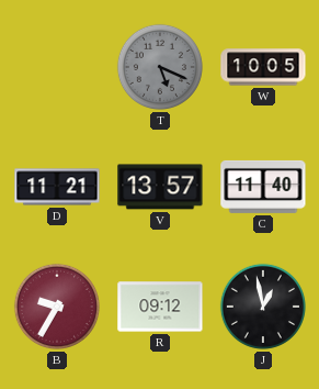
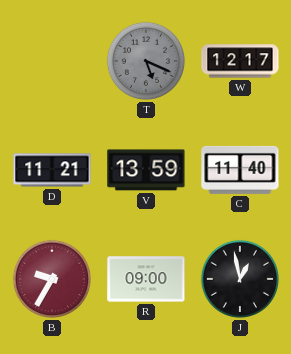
W: 10:05 -> 12:17 (240, 61)
V: 13:57 -> 13:59 (146, 170)
R: 09:12 -> 09:00 (146, 279)
